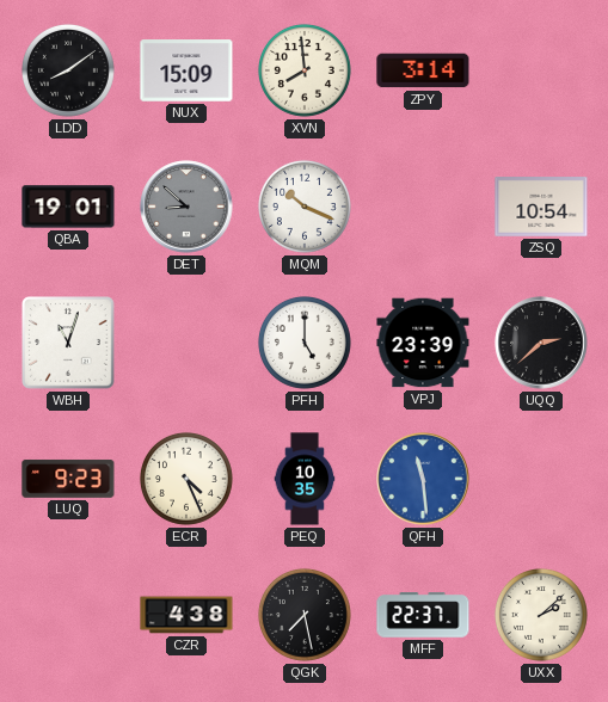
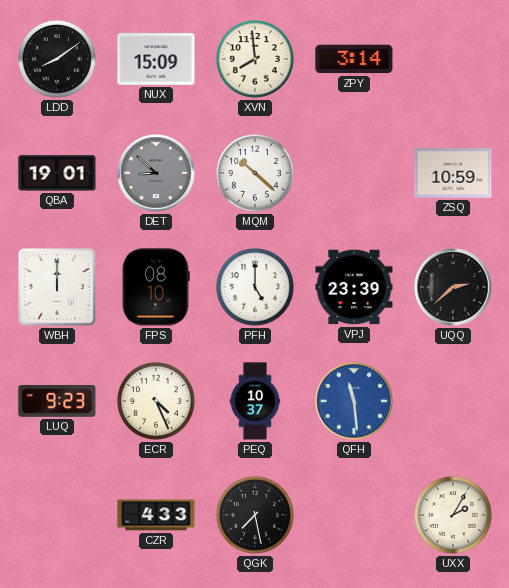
MQM: 10:19 -> 10:22 (255, 173)
ZSQ: 10:54 -> 10:59 (453, 174)
WBH: 11:03 -> 12:00 (57, 287)
FPS: none -> 08:10 (156, 287)
PEQ: 10:35 -> 10:37 (255, 401)
CZR: 4:38 -> 4:33 (156, 515)
MFF: 22:37 -> none (423, 615)
UXX: 2:08 -> 2:05 (453, 515)
